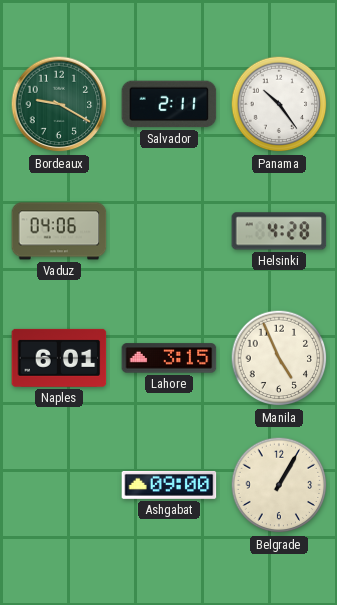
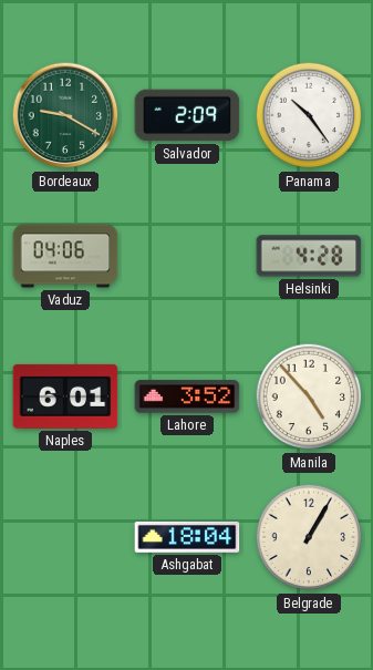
Salvador: 2:11 -> 2:09 (187, 115)
Lahore: 3:15 -> 3:52 (187, 396)
Manila: 4:56 -> 4:53 (309, 396)
Ashgabat: 09:00 -> 18:04 (187, 537)
